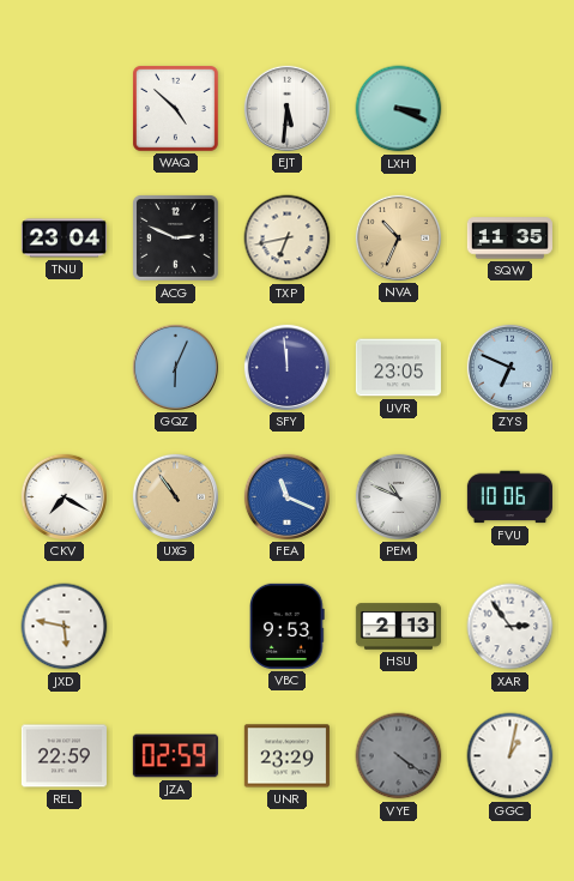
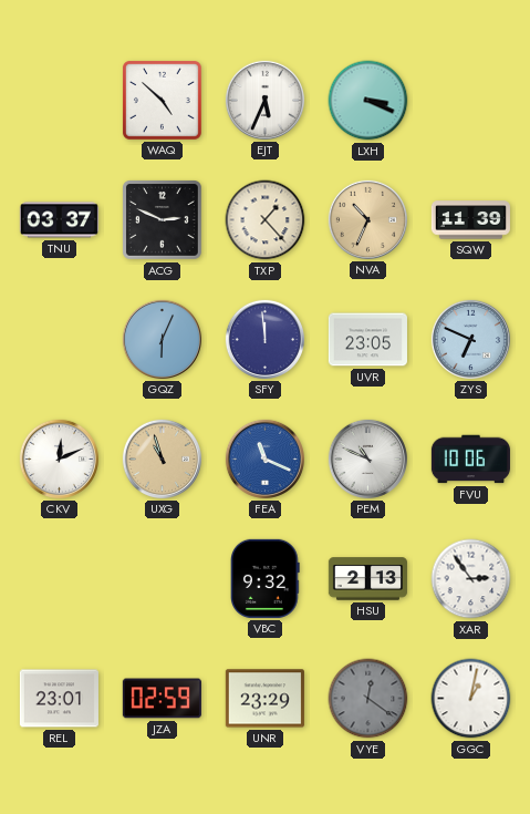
EJT: 5:31 -> 5:34 (264, 100)
TNU: 23:04 -> 03:37 (59, 220)
TXP: 6:43 -> 1:23 (266, 220)
SQW: 11:35 -> 11:39 (470, 220)
CKV: 7:20 -> 12:11 (59, 458)
UXG: 10:54 -> 10:57 (162, 458)
JXD: 5:47 -> none (65, 627)
VBC: 9:53 -> 9:32 (266, 578)
REL: 22:59 -> 23:01 (59, 699)
VYE: 4:21 -> 12:21 (368, 699)
